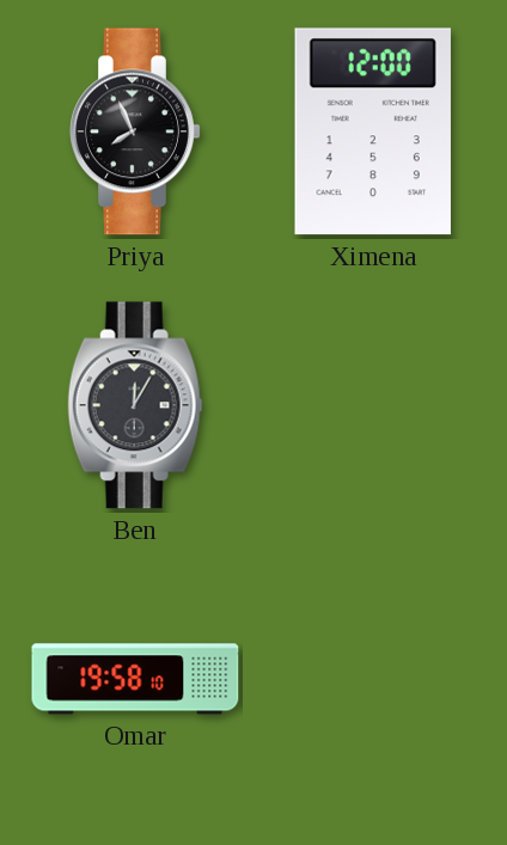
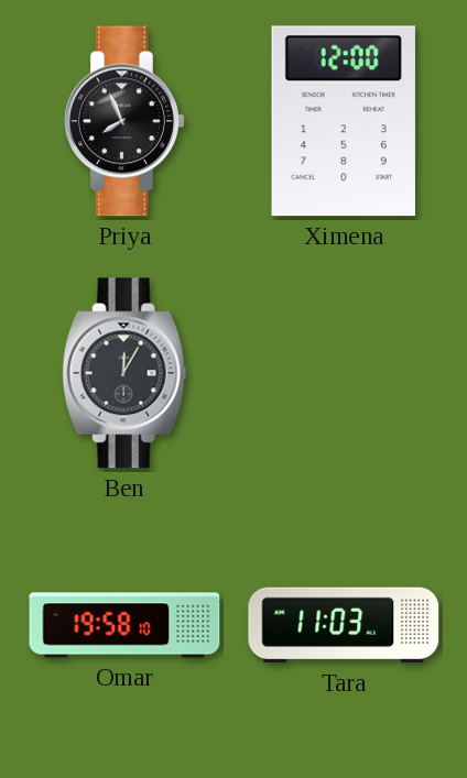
Tara: none -> 11:03 (344, 625)
